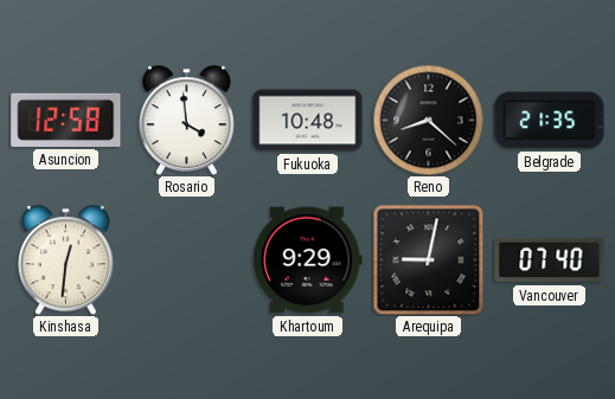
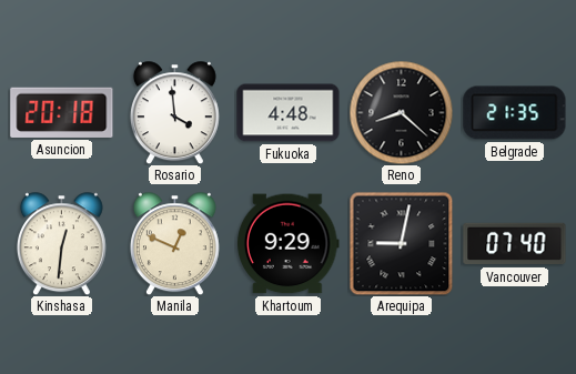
Asuncion: 12:58 -> 20:18 (62, 112)
Fukuoka: 10:48 -> 4:48 (289, 113)
Manila: none -> 12:49 (174, 243)
